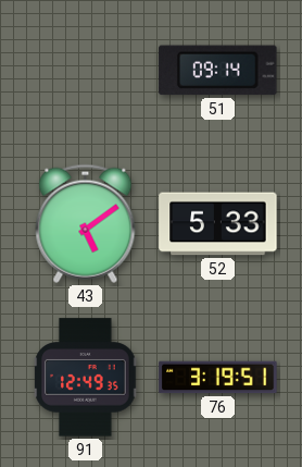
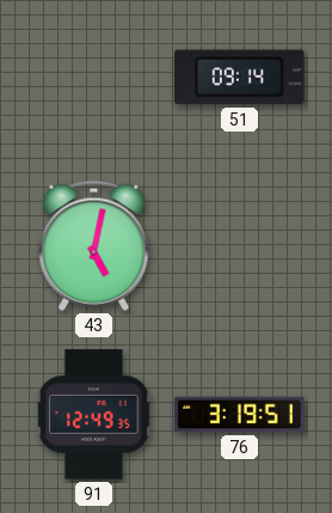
43: 5:09 -> 5:02 (94, 245)
52: 5:33 -> none (218, 224)
